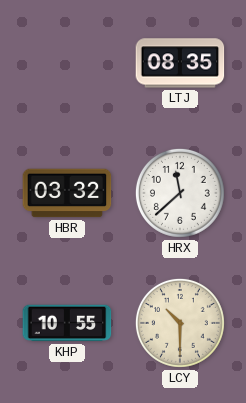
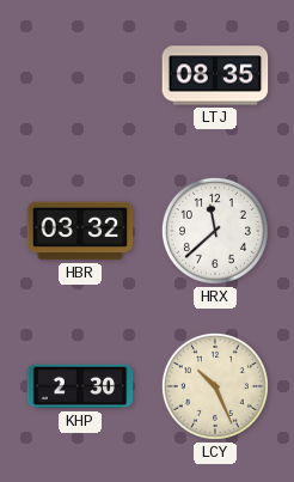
KHP: 10:55 -> 2:30 (80, 386)
LCY: 10:30 -> 10:26 (215, 386)
